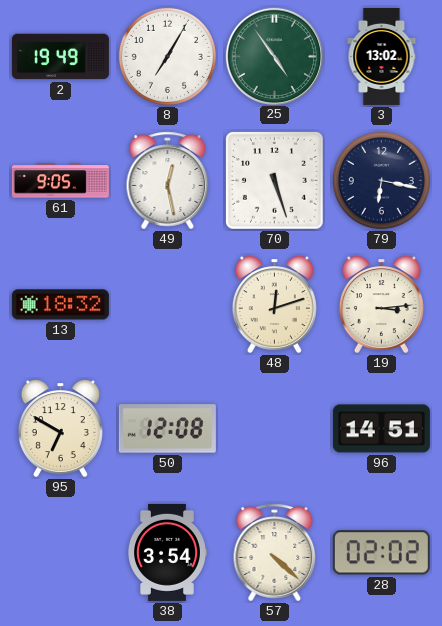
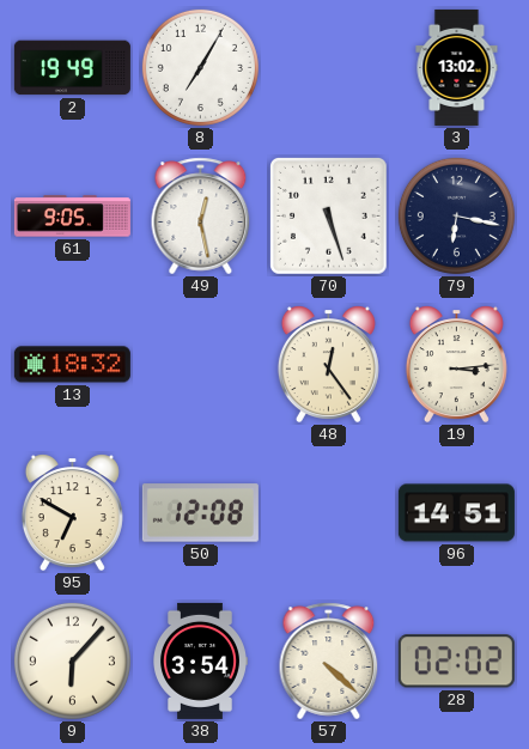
25: 4:54 -> none (274, 56)
48: 12:12 -> 12:24 (328, 365)
9: none -> 6:07 (72, 660)
